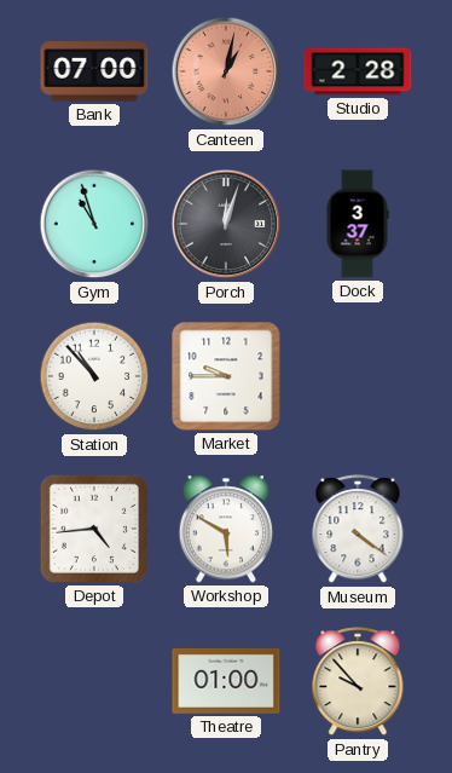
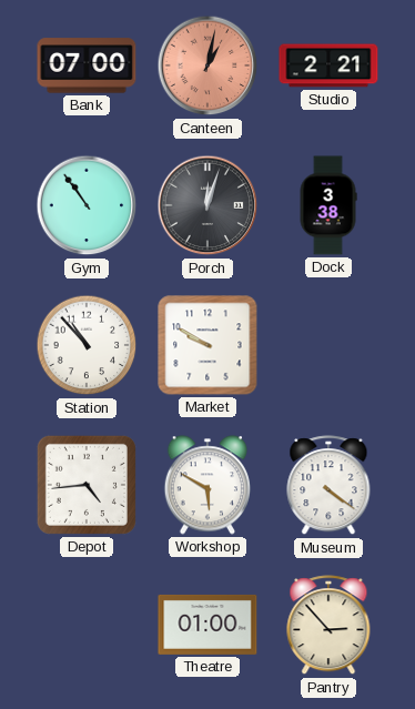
Studio: 2:28 -> 2:21 (328, 65)
Gym: 10:57 -> 10:54 (87, 205)
Dock: 3:37 -> 3:38 (328, 205)
Market: 9:45 -> 9:50 (207, 345)
Pantry: 9:53 -> 2:53 (328, 626)
